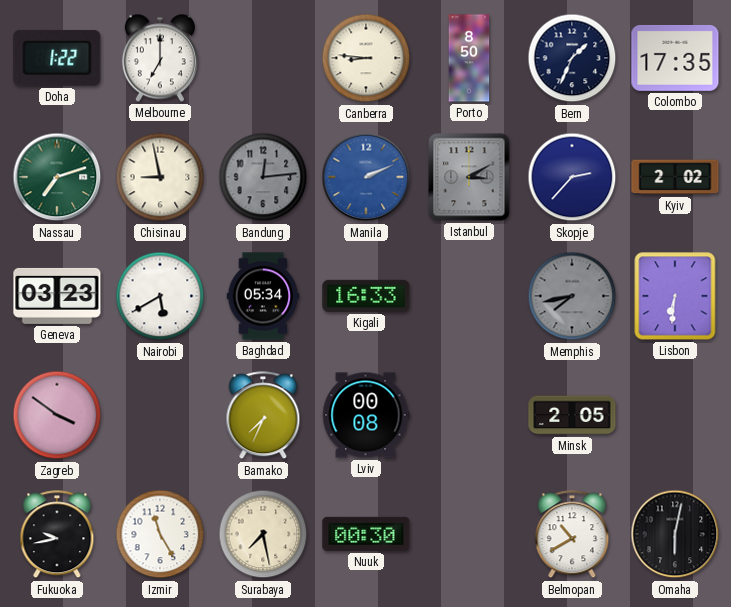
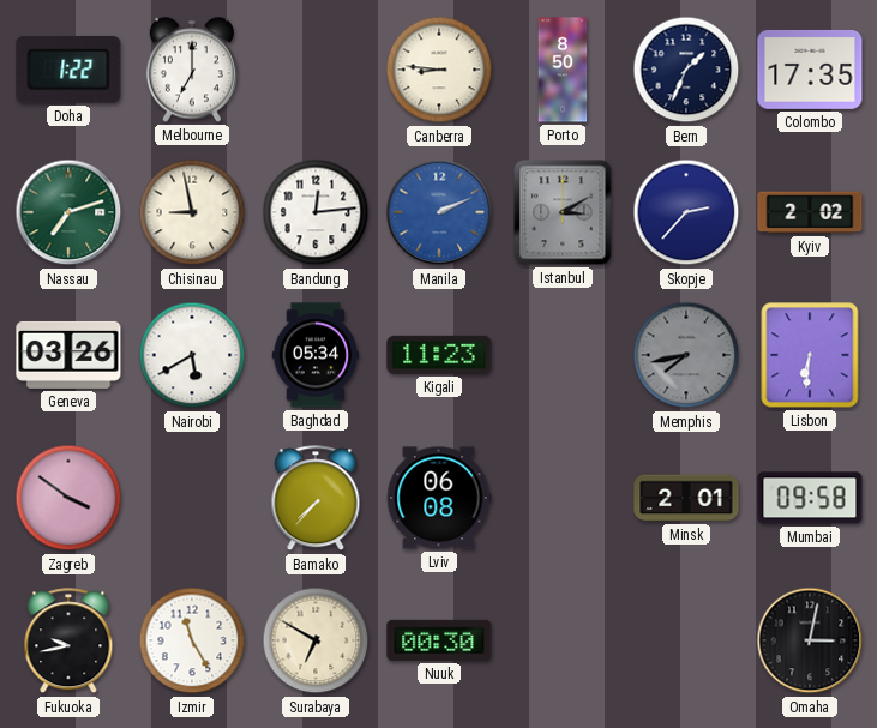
Bandung dial: grey -> white (316, 212)
Geneva: 03:23 -> 03:26 (68, 355)
Kigali: 16:33 -> 11:23 (439, 355)
Bamako: 7:34 -> 7:37 (316, 499)
Lviv: 00:08 -> 06:08 (439, 498)
Minsk: 2:05 -> 2:01 (686, 498)
Mumbai: none -> 09:58 (810, 498)
Surabaya: 7:28 -> 6:50 (316, 640)
Belmopan: 10:40 -> none (572, 535)
Omaha: 6:02 -> 3:02 (810, 640)
